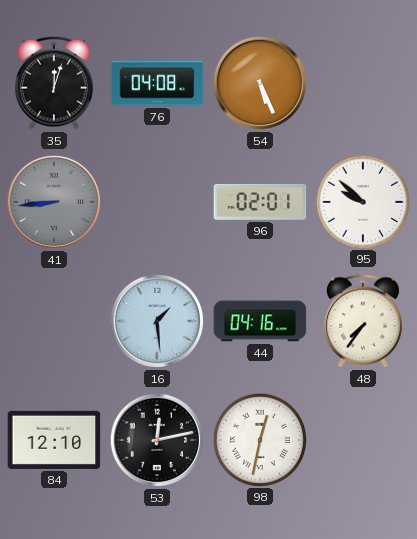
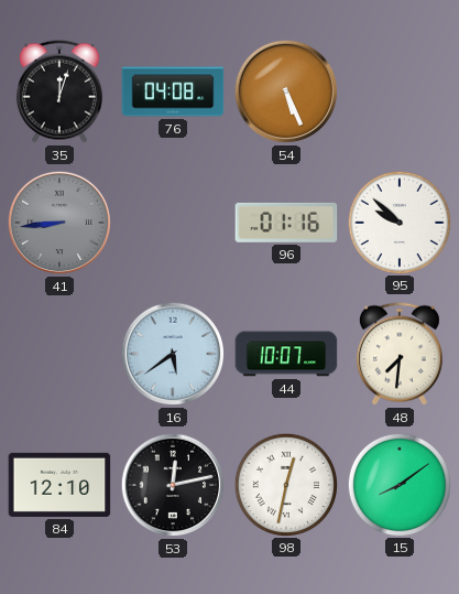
96: 02:01 -> 01:16 (286, 223)
16: 1:29 -> 5:39 (173, 354)
44: 04:16 -> 10:07 (286, 354)
48: 7:36 -> 7:31 (400, 354)
15: none -> 8:09 (398, 484)
